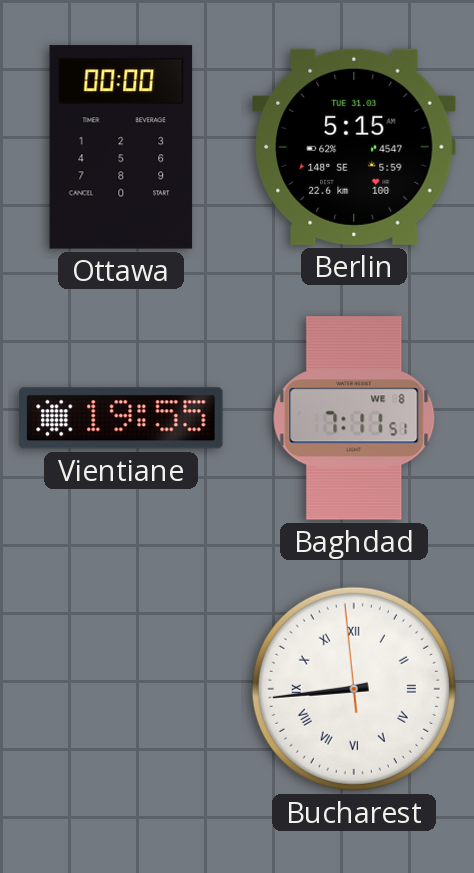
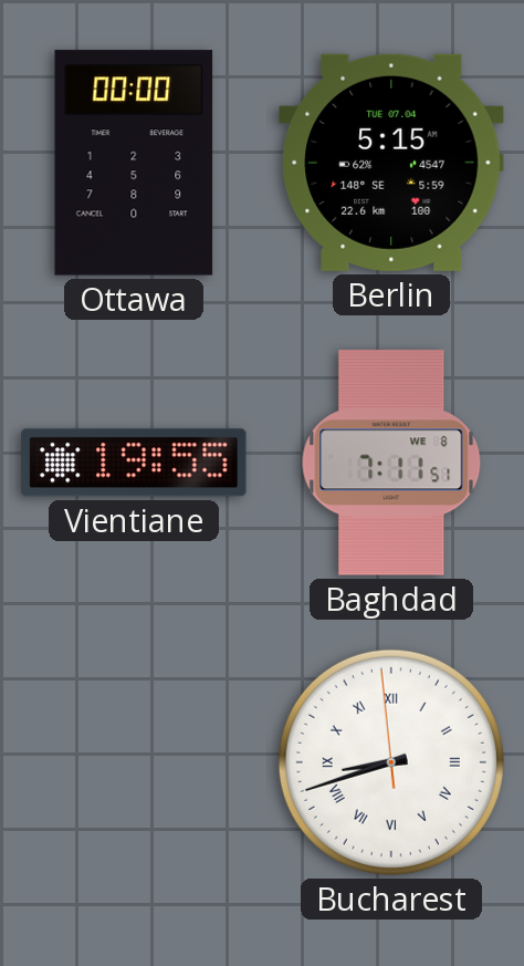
Berlin date: TUE 31.03 -> TUE 07.04 (391, 163)
Bucharest: 8:43 -> 8:41 (391, 762)
